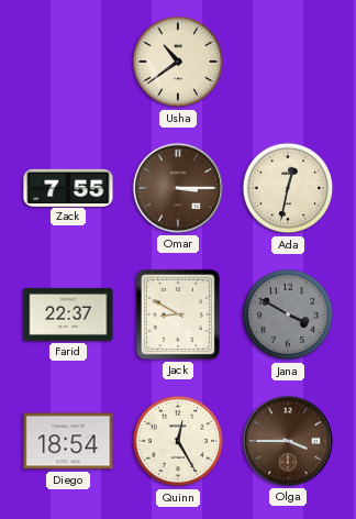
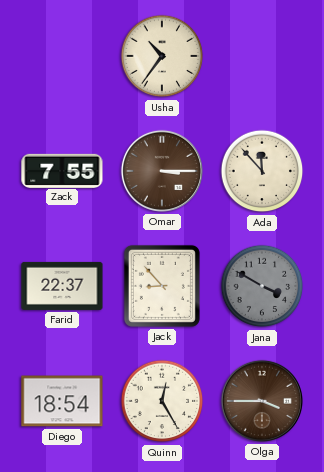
Usha: 10:39 -> 10:36 (162, 56)
Ada: 12:32 -> 11:53 (262, 171)
Jack: 8:50 -> 8:53 (162, 286)
